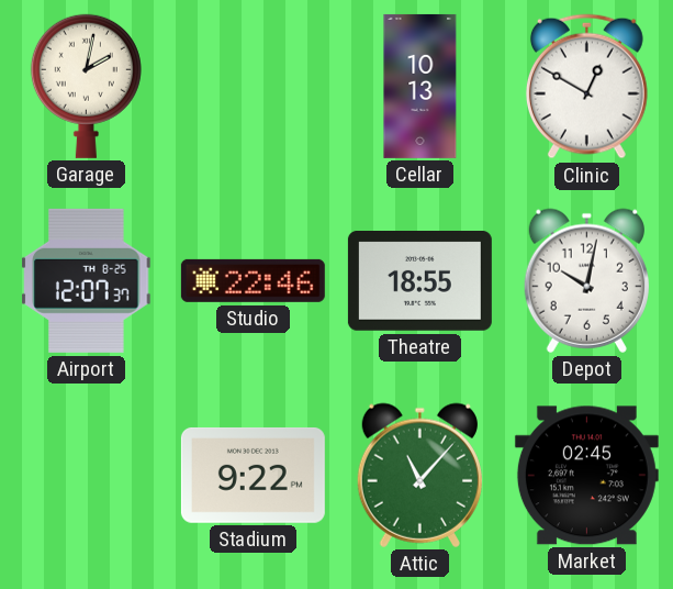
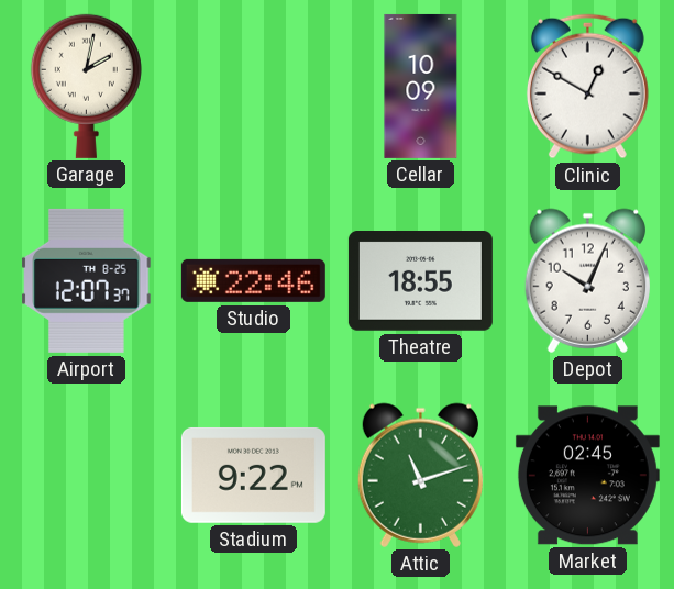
Cellar: 10:13 -> 10:09 (421, 86)
Depot: 10:02 -> 10:04 (587, 280)
Attic: 11:07 -> 11:12 (420, 475)
